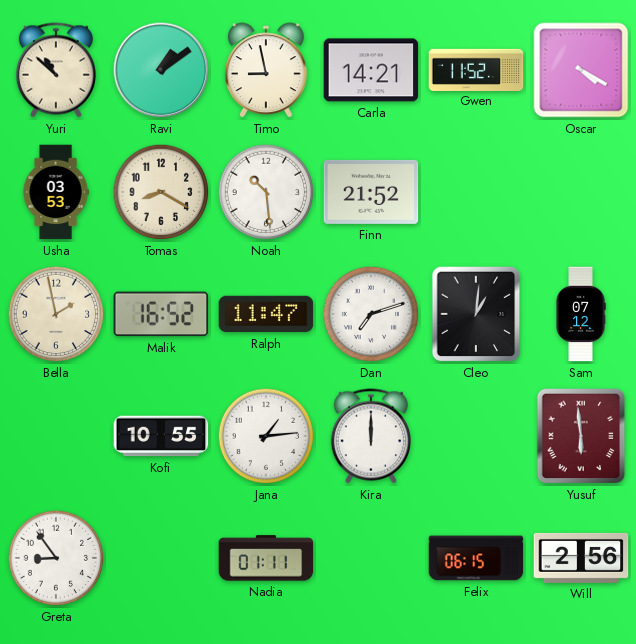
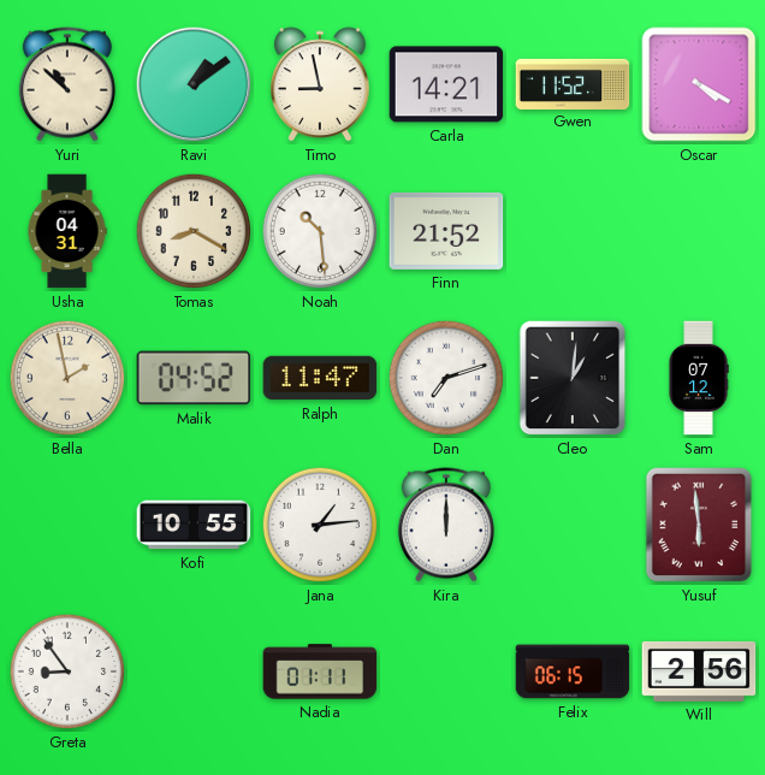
Usha: 03:53 -> 04:31 (67, 231)
Malik: 16:52 -> 04:52 (194, 378)
